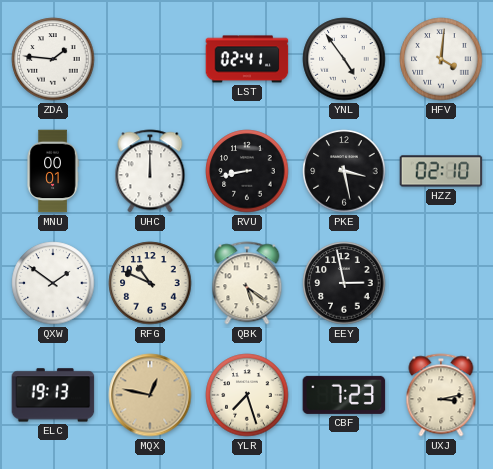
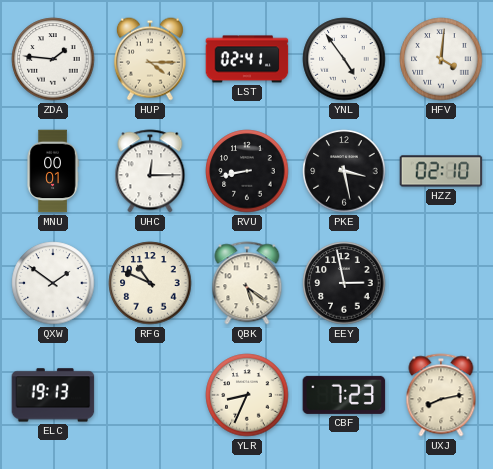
HUP: none -> 4:15 (150, 59)
UHC: 12:00 -> 12:15 (150, 171)
MQX: 12:47 -> none (150, 395)
YLR: 7:27 -> 8:34 (247, 395)
UXJ: 3:13 -> 8:13 (441, 395)
